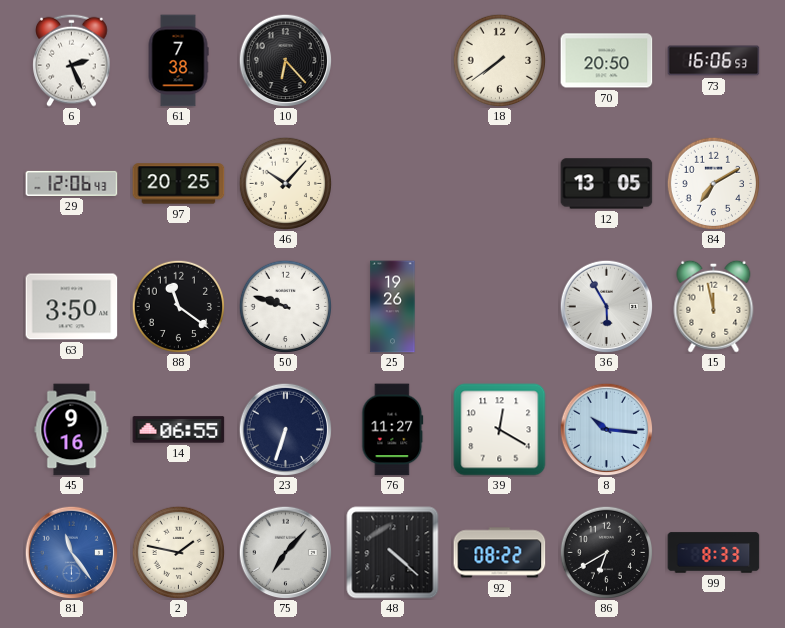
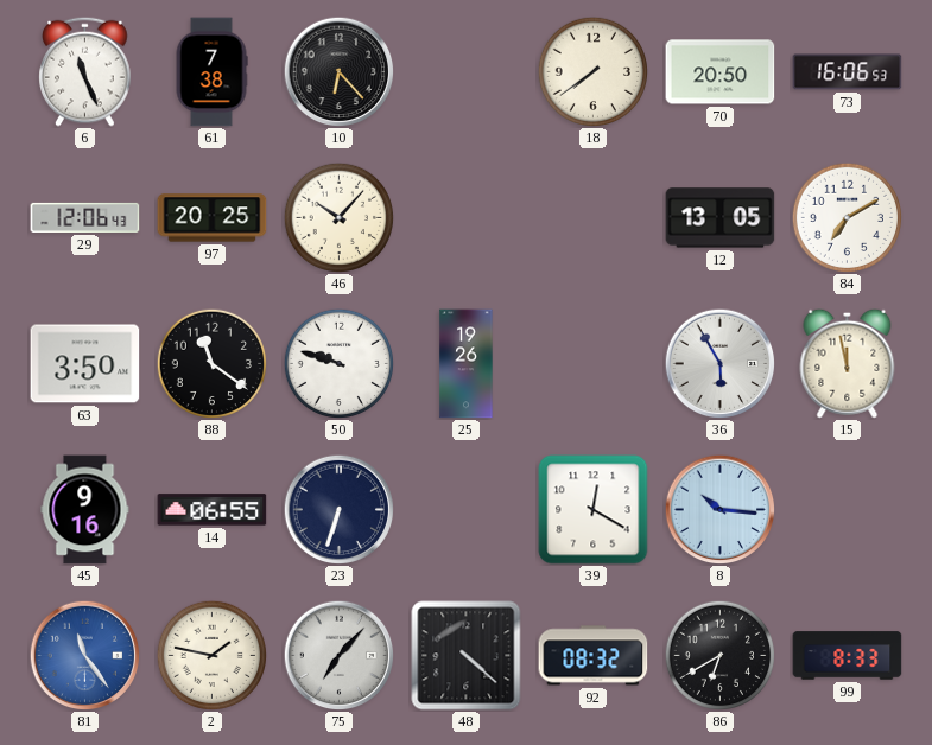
6: 2:26 -> 11:26 (85, 71)
76: 11:27 -> none (393, 430)
92: 08:22 -> 08:32 (594, 656)
